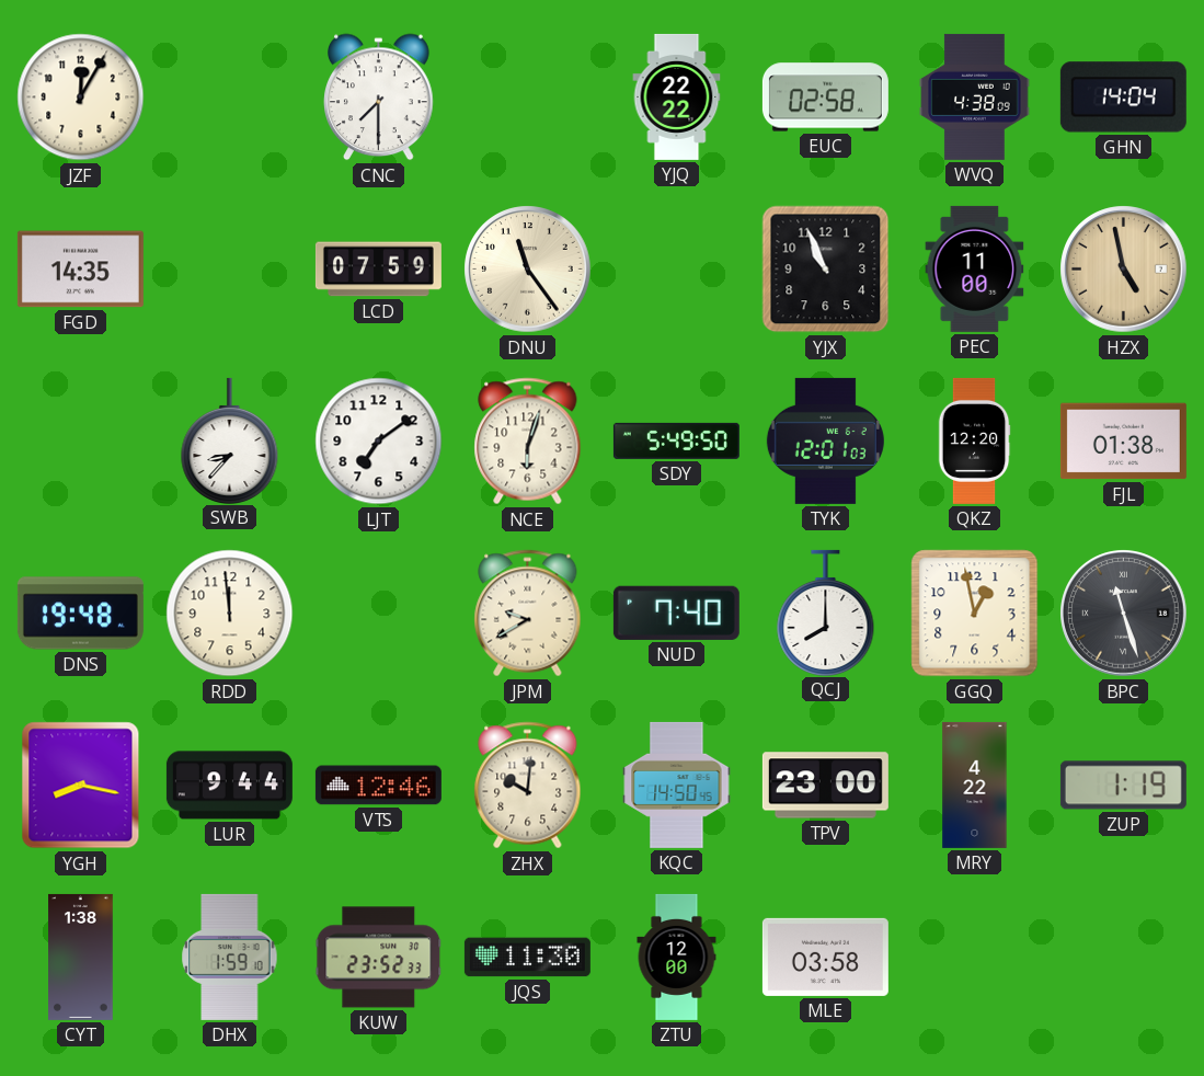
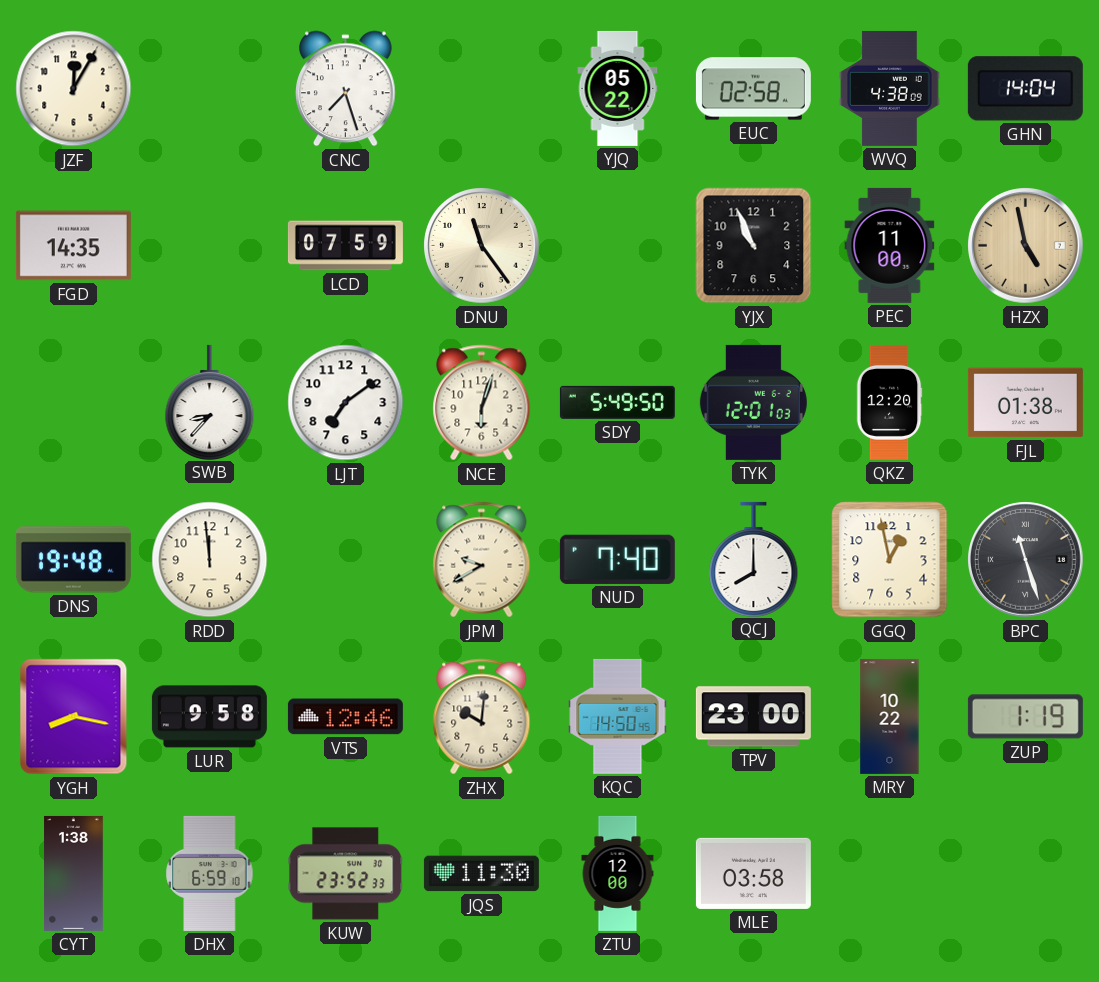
CNC: 7:30 -> 7:27 (346, 89)
YJQ: 22:22 -> 05:22 (618, 88)
LUR: 9:44 -> 9:58 (209, 717)
MRY: 4:22 -> 10:22 (890, 716)
DHX: 1:59 -> 6:59 (210, 873)
